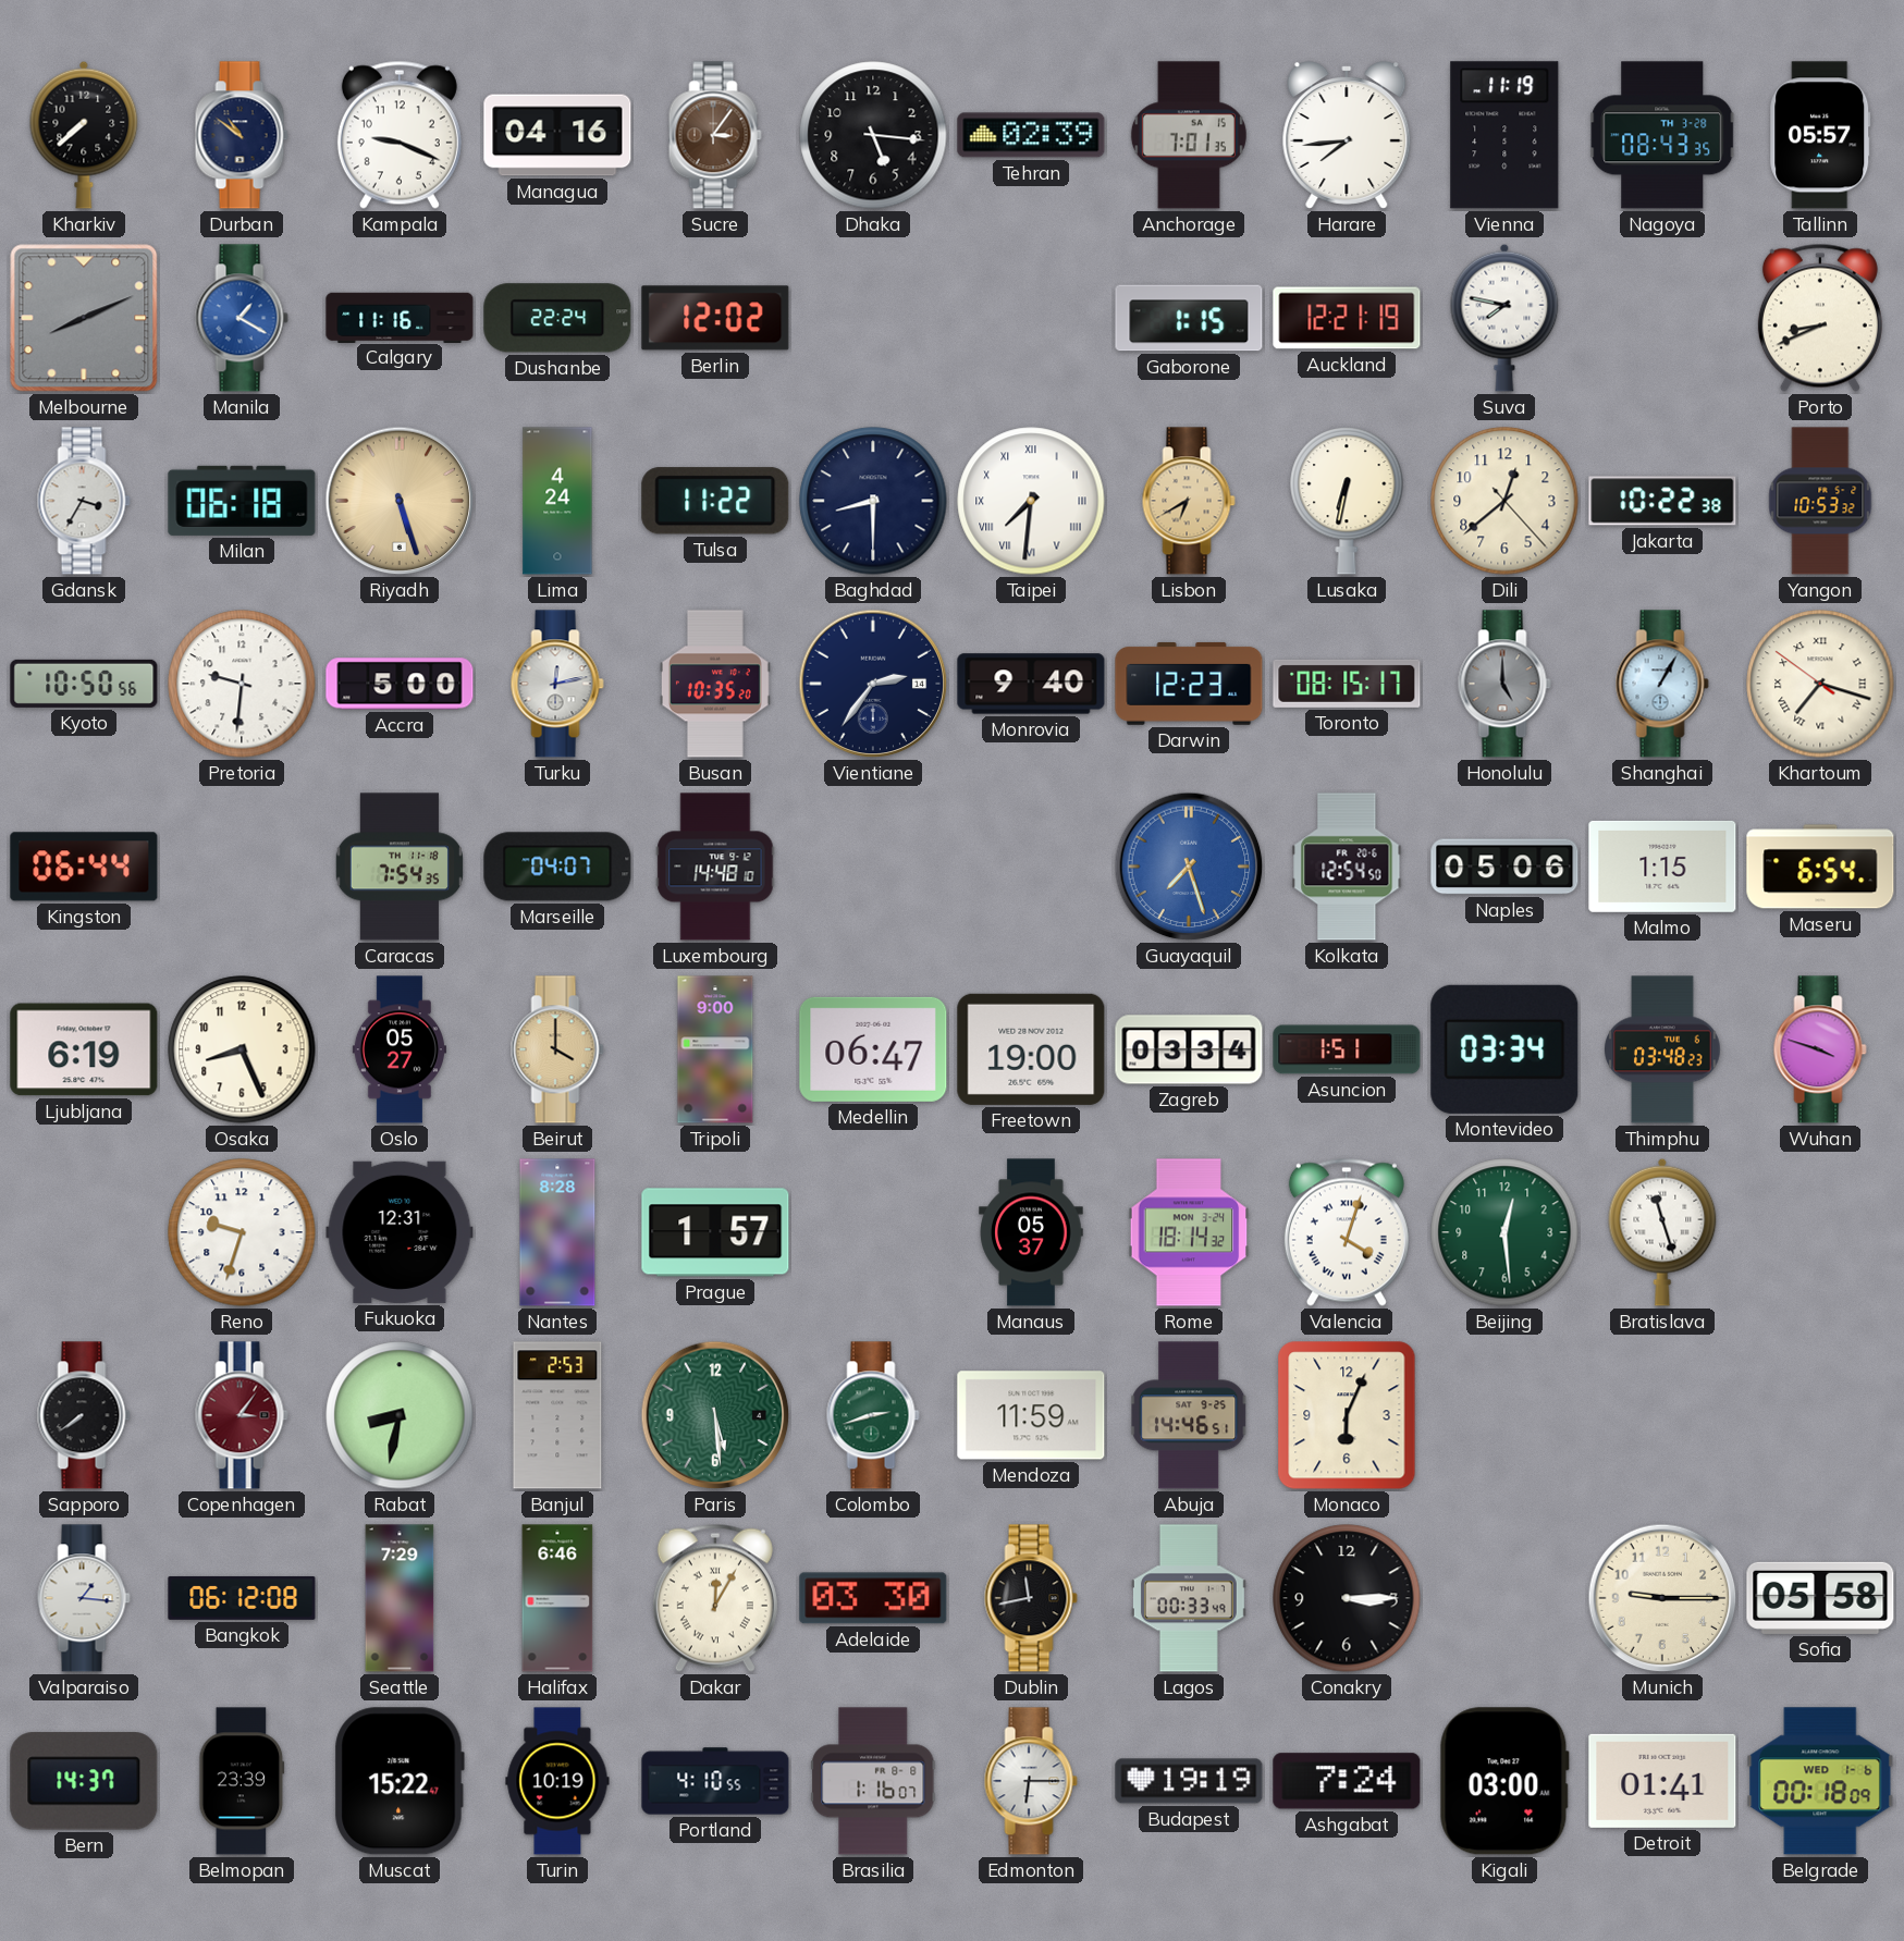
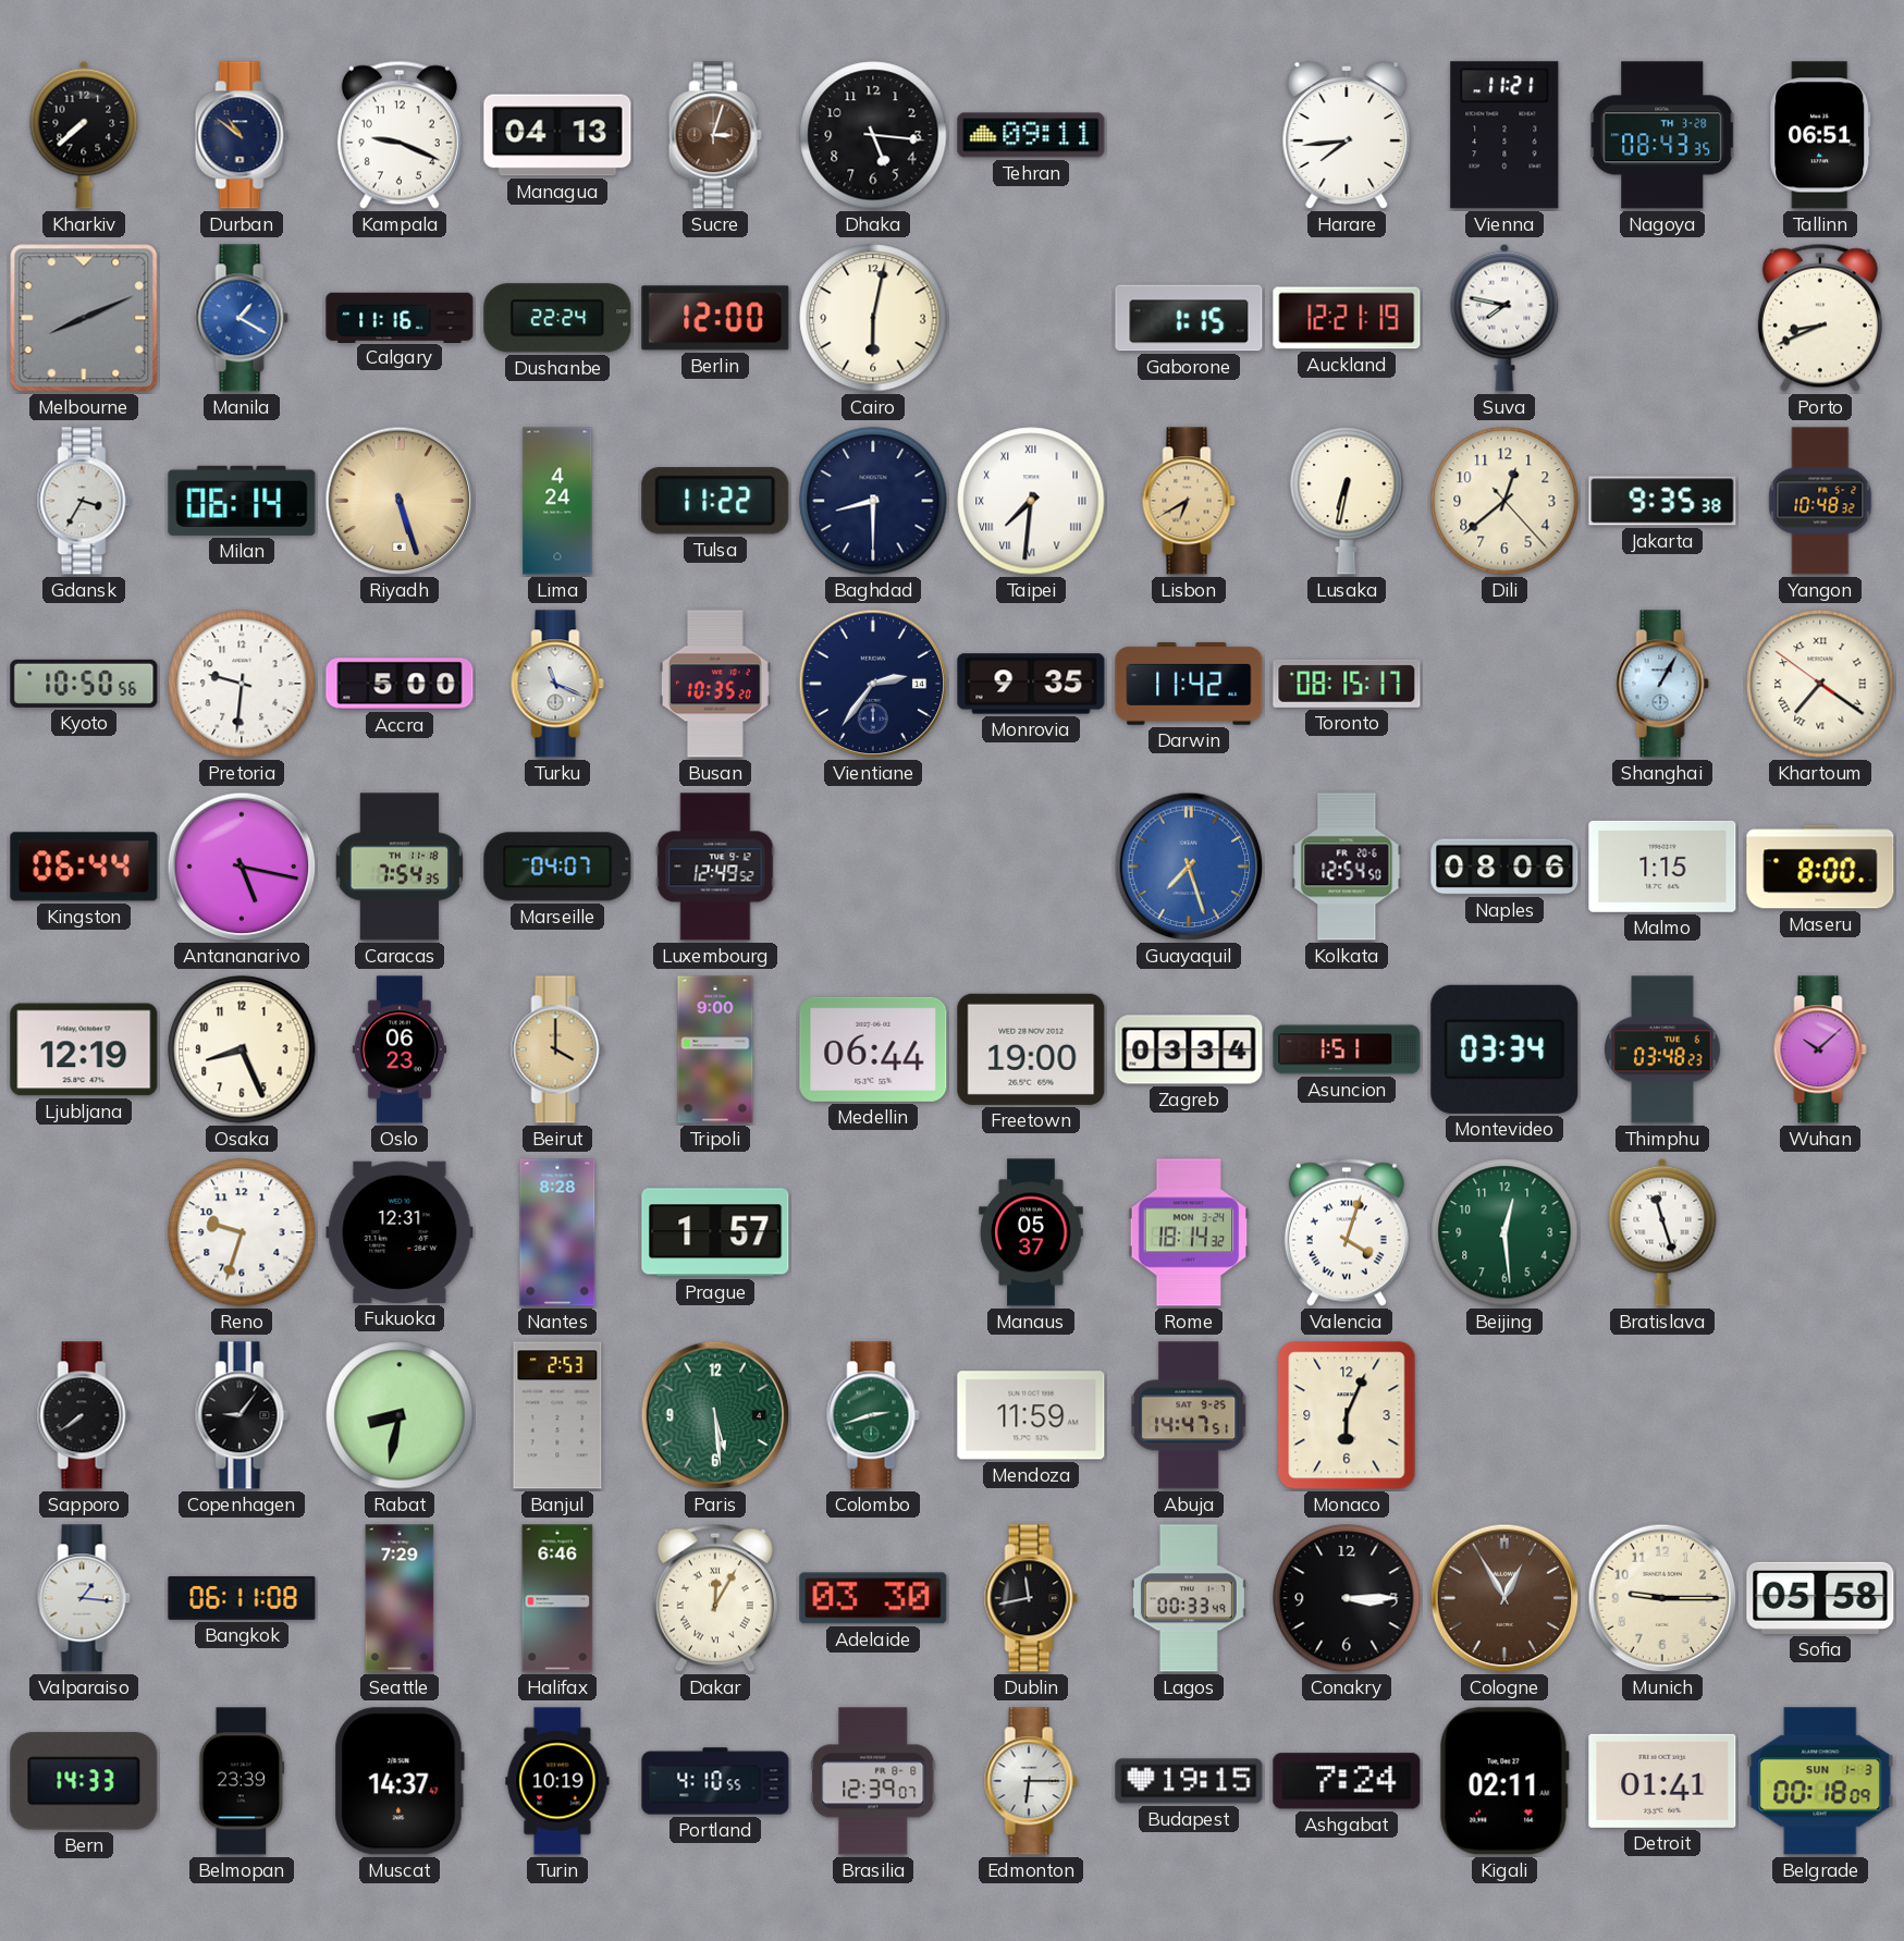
Managua: 04:16 -> 04:13 (557, 135)
Sucre: 3:06 -> 3:03 (715, 135)
Tehran: 02:39 -> 09:11 (1031, 135)
Anchorage: 7:01 -> none (1189, 135)
Vienna: 11:19 -> 11:21 (1504, 135)
Tallinn: 05:57 -> 06:51 (1820, 135)
Berlin: 12:02 -> 12:00 (715, 318)
Cairo: none -> 6:02 (873, 318)
Milan: 06:18 -> 06:14 (242, 501)
Jakarta: 10:22 -> 9:35 (1662, 501)
Yangon: 10:53 -> 10:48 (1820, 501)
Turku: 12:13 -> 11:19 (557, 684)
Monrovia: 9:40 -> 9:35 (1031, 684)
Darwin: 12:23 -> 11:42 (1189, 684)
Honolulu: 5:00 -> none (1504, 684)
Khartoum: 7:17 -> 7:20 (1820, 684)
Antananarivo: none -> 5:17 (242, 867)
Luxembourg: 14:48 -> 12:49 (715, 867)
Naples: 05:06 -> 08:06 (1504, 867)
Maseru: 6:54 -> 8:00 (1820, 867)
Ljubljana: 6:19 -> 12:19 (84, 1049)
Oslo: 05:27 -> 06:23 (400, 1049)
Medellin: 06:47 -> 06:44 (873, 1049)
Wuhan: 3:48 -> 10:08 (1820, 1049)
Copenhagen: 3:06 -> 9:06 (242, 1415)
Copenhagen dial: burgundy -> black (242, 1415)
Abuja: 14:46 -> 14:47 (1189, 1415)
Bangkok: 06:12 -> 06:11 (242, 1598)
Cologne: none -> 12:55 (1504, 1598)
Bern: 14:37 -> 14:33 (84, 1781)
Muscat: 15:22 -> 14:37 (400, 1781)
Brasilia: 1:16 -> 12:39 (873, 1781)
Budapest: 19:19 -> 19:15 (1189, 1781)
Kigali: 03:00 -> 02:11 (1504, 1781)
Belgrade date: WED 1-6 -> SUN 1-3 (1820, 1781)
